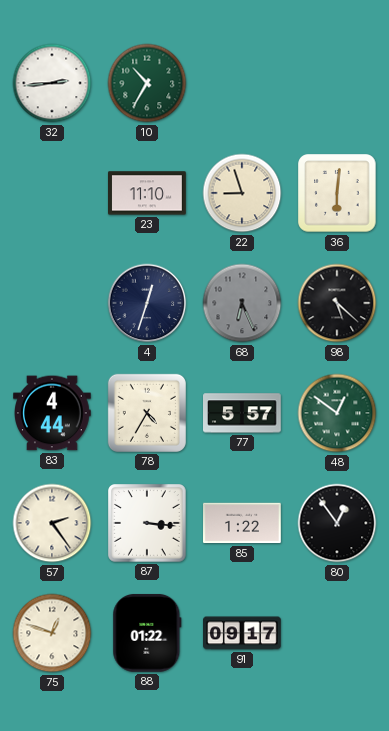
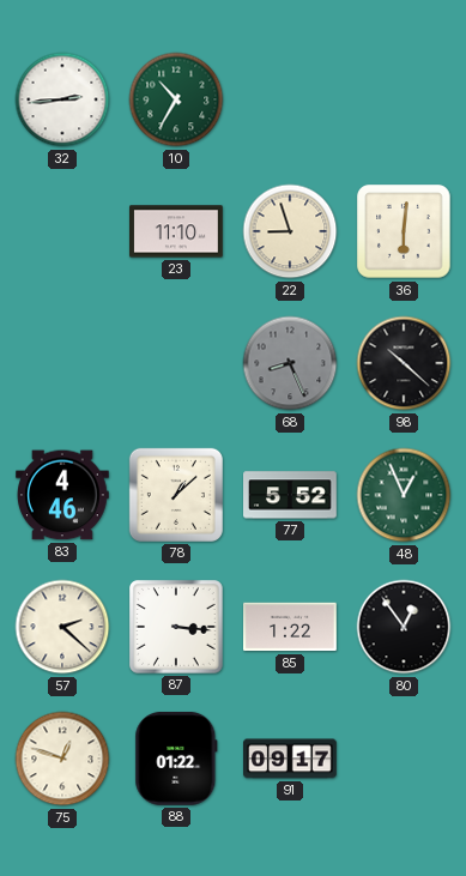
4: 12:33 -> none (147, 303)
68: 6:26 -> 8:26 (290, 363)
98: 5:22 -> 10:22 (404, 363)
83: 4:44 -> 4:46 (63, 495)
78: 4:35 -> 1:08 (176, 495)
77: 5:57 -> 5:52 (291, 495)
48: 12:51 -> 12:56 (404, 495)
57: 2:24 -> 2:22 (62, 627)
